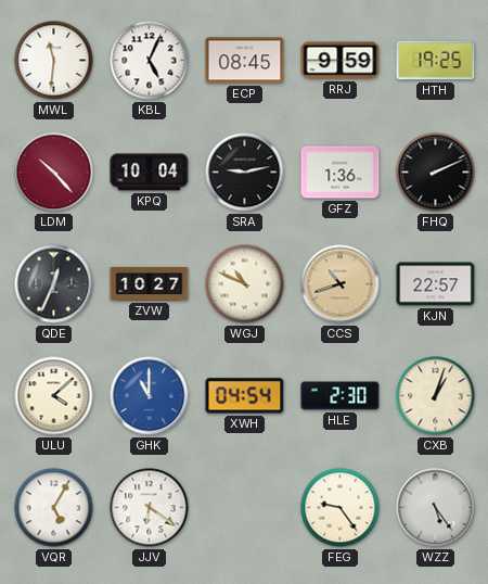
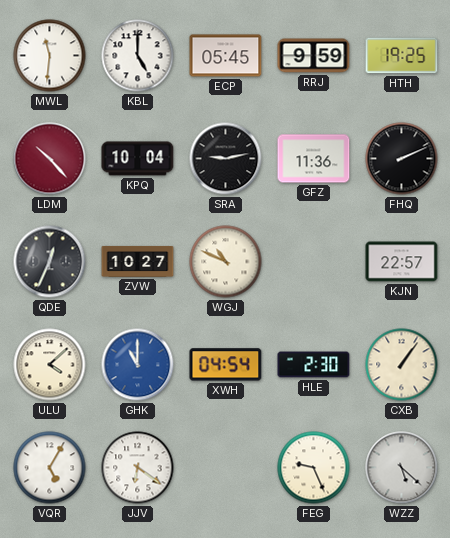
KBL: 5:04 -> 5:00 (138, 56)
ECP: 08:45 -> 05:45 (226, 56)
GFZ: 1:36 -> 11:36 (314, 159)
CCS: 10:42 -> none (341, 284)
CXB: 1:03 -> 1:06 (402, 365)
FEG: 9:24 -> 9:26 (314, 468)
WZZ: 5:24 -> 5:22 (402, 468)
